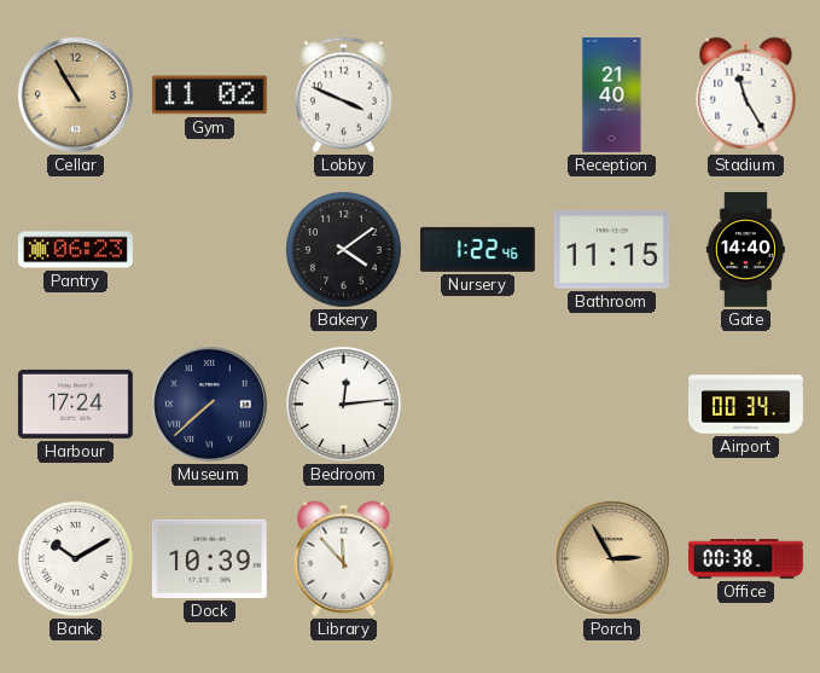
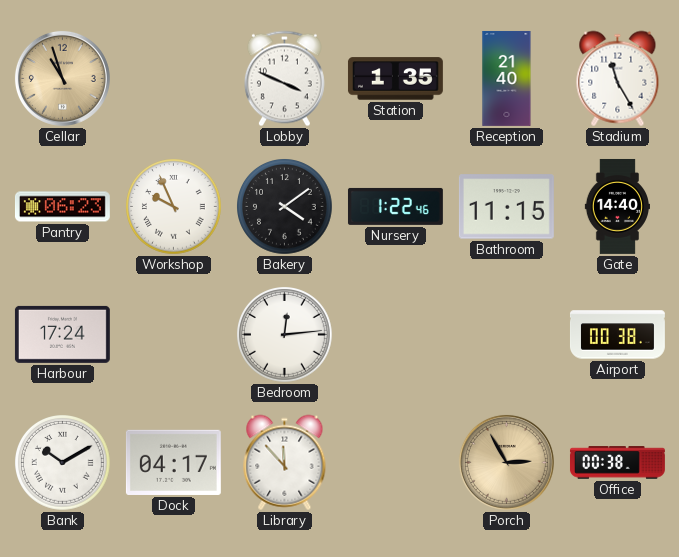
Cellar: 10:55 -> 10:57 (62, 78)
Gym: 11:02 -> none (209, 95)
Station: none -> 1:35 (395, 79)
Workshop: none -> 9:56 (174, 207)
Museum: 7:38 -> none (209, 404)
Airport: 00:34 -> 00:38 (617, 335)
Dock: 10:39 -> 04:17 (173, 462)
